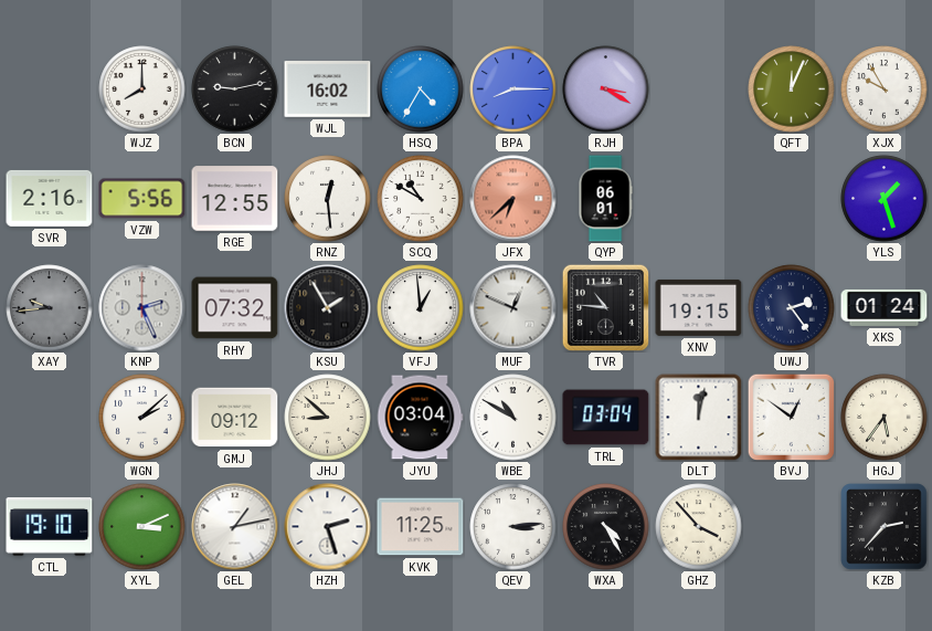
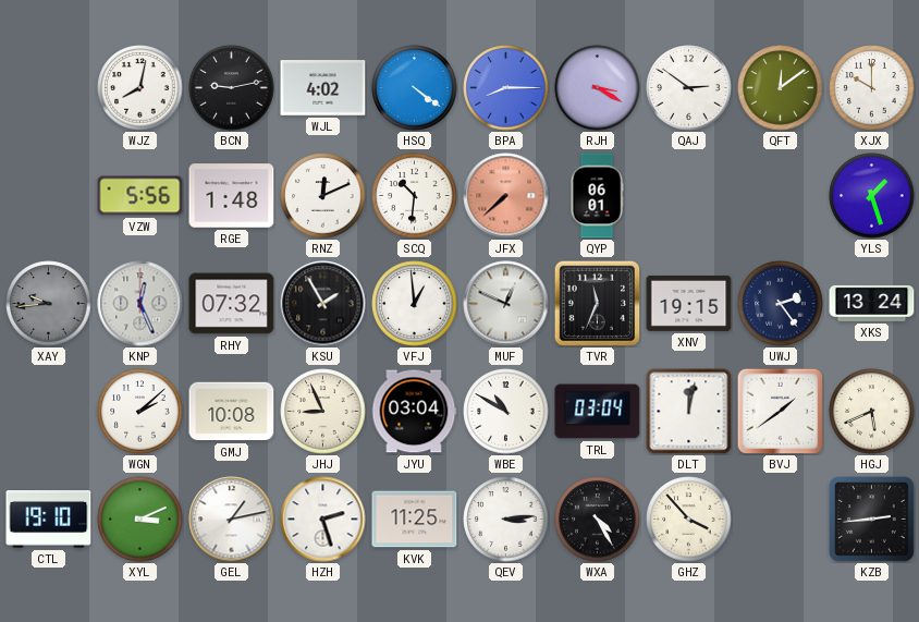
WJZ: 8:00 -> 8:02 (140, 88)
WJL: 16:02 -> 4:02 (323, 88)
HSQ: 4:35 -> 4:21 (415, 88)
QAJ: none -> 2:51 (689, 88)
QFT: 12:04 -> 12:09 (781, 88)
XJX: 9:55 -> 10:00 (872, 88)
SVR: 2:16 -> none (50, 198)
RGE: 12:55 -> 1:48 (232, 196)
RNZ: 12:29 -> 12:11 (323, 196)
SCQ: 10:50 -> 10:31 (415, 196)
JFX: 6:38 -> 7:38 (506, 196)
KNP: 2:26 -> 12:26 (140, 304)
TVR: 10:46 -> 11:34 (597, 303)
XKS: 01:24 -> 13:24 (872, 303)
GMJ: 09:12 -> 10:08 (232, 412)
JHJ: 8:52 -> 8:56 (323, 412)
BVJ: 12:51 -> 1:39 (780, 411)
HGJ: 5:36 -> 5:41 (872, 412)
KZB: 2:37 -> 2:44 (872, 520)
